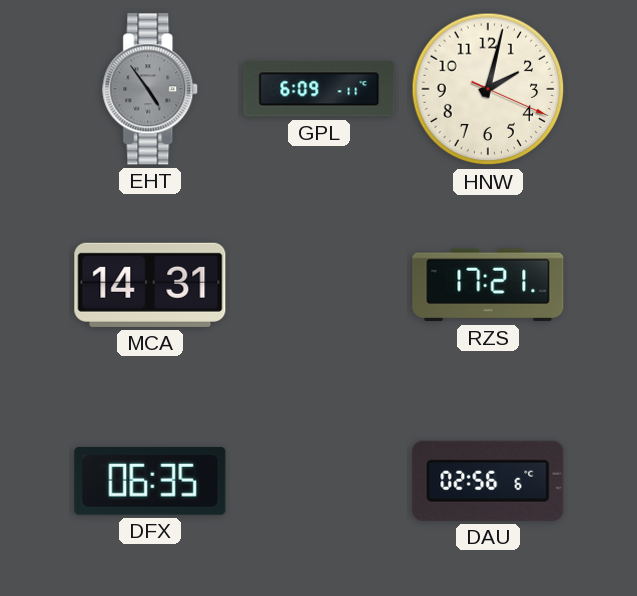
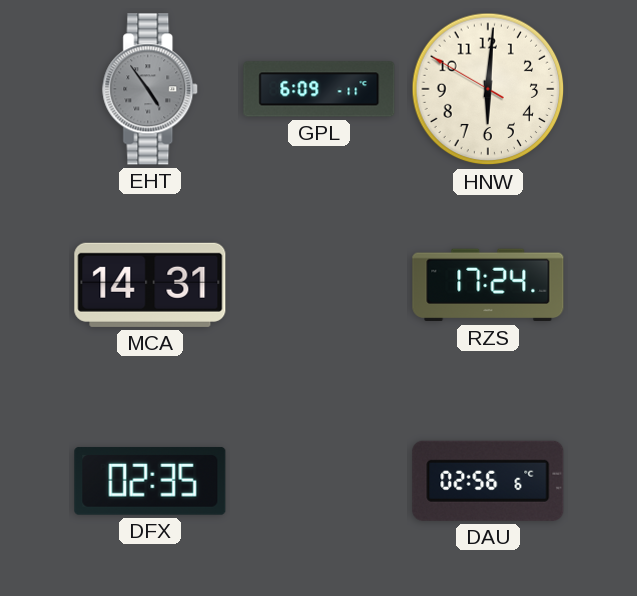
HNW: 2:02 -> 6:00 (488, 89)
RZS: 17:21 -> 17:24 (488, 285)
DFX: 06:35 -> 02:35 (150, 481)
